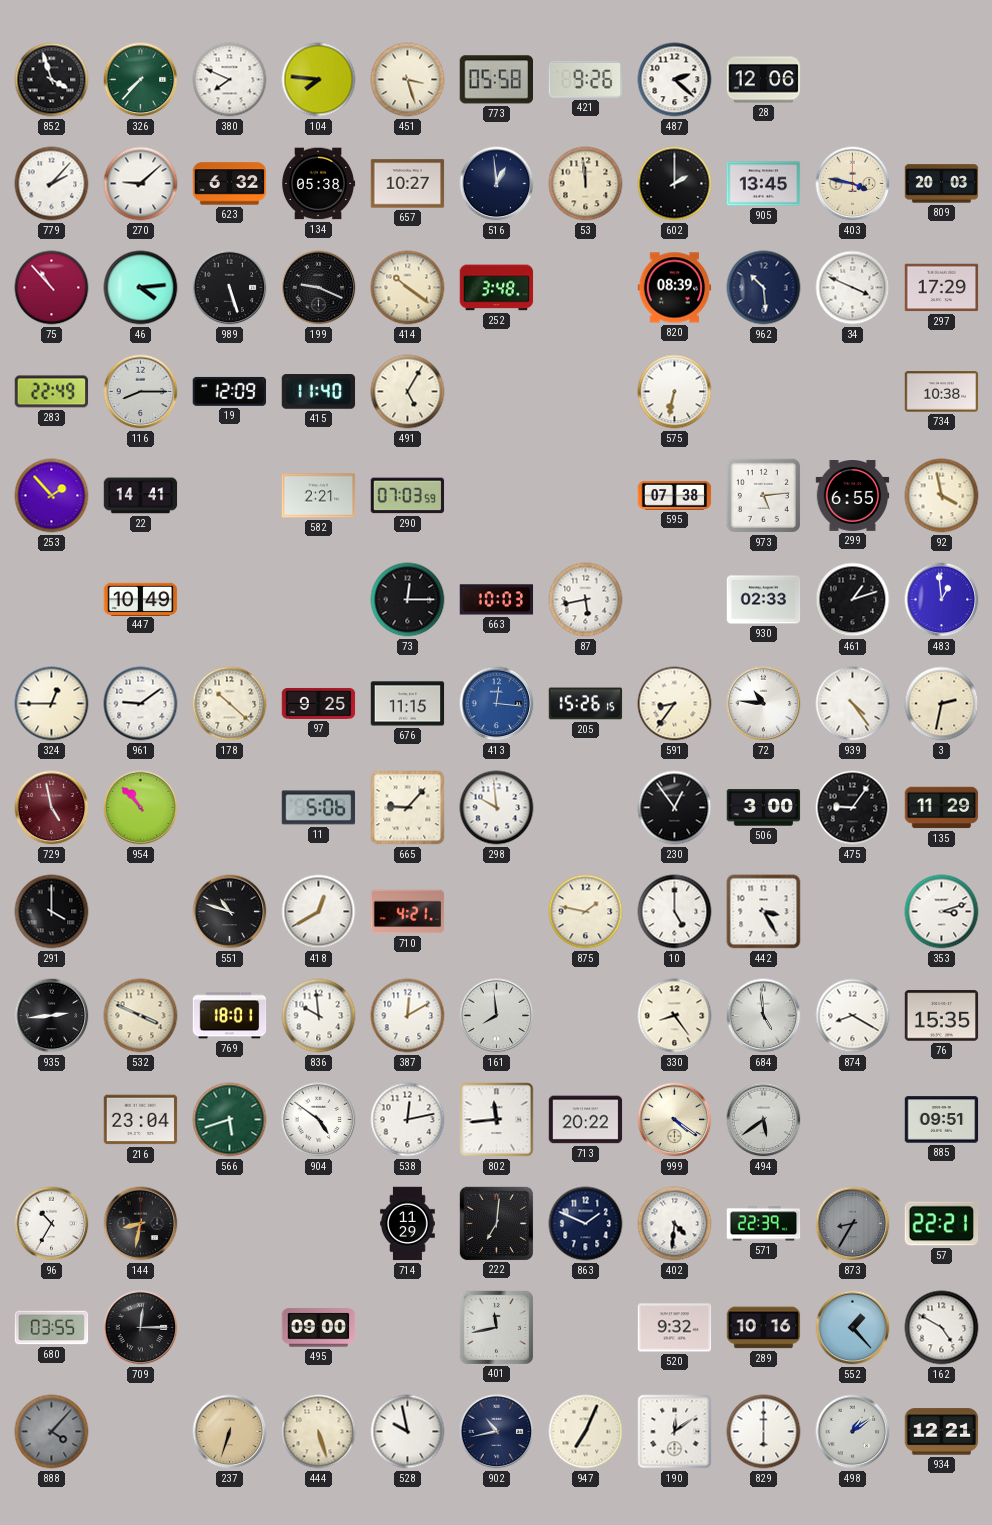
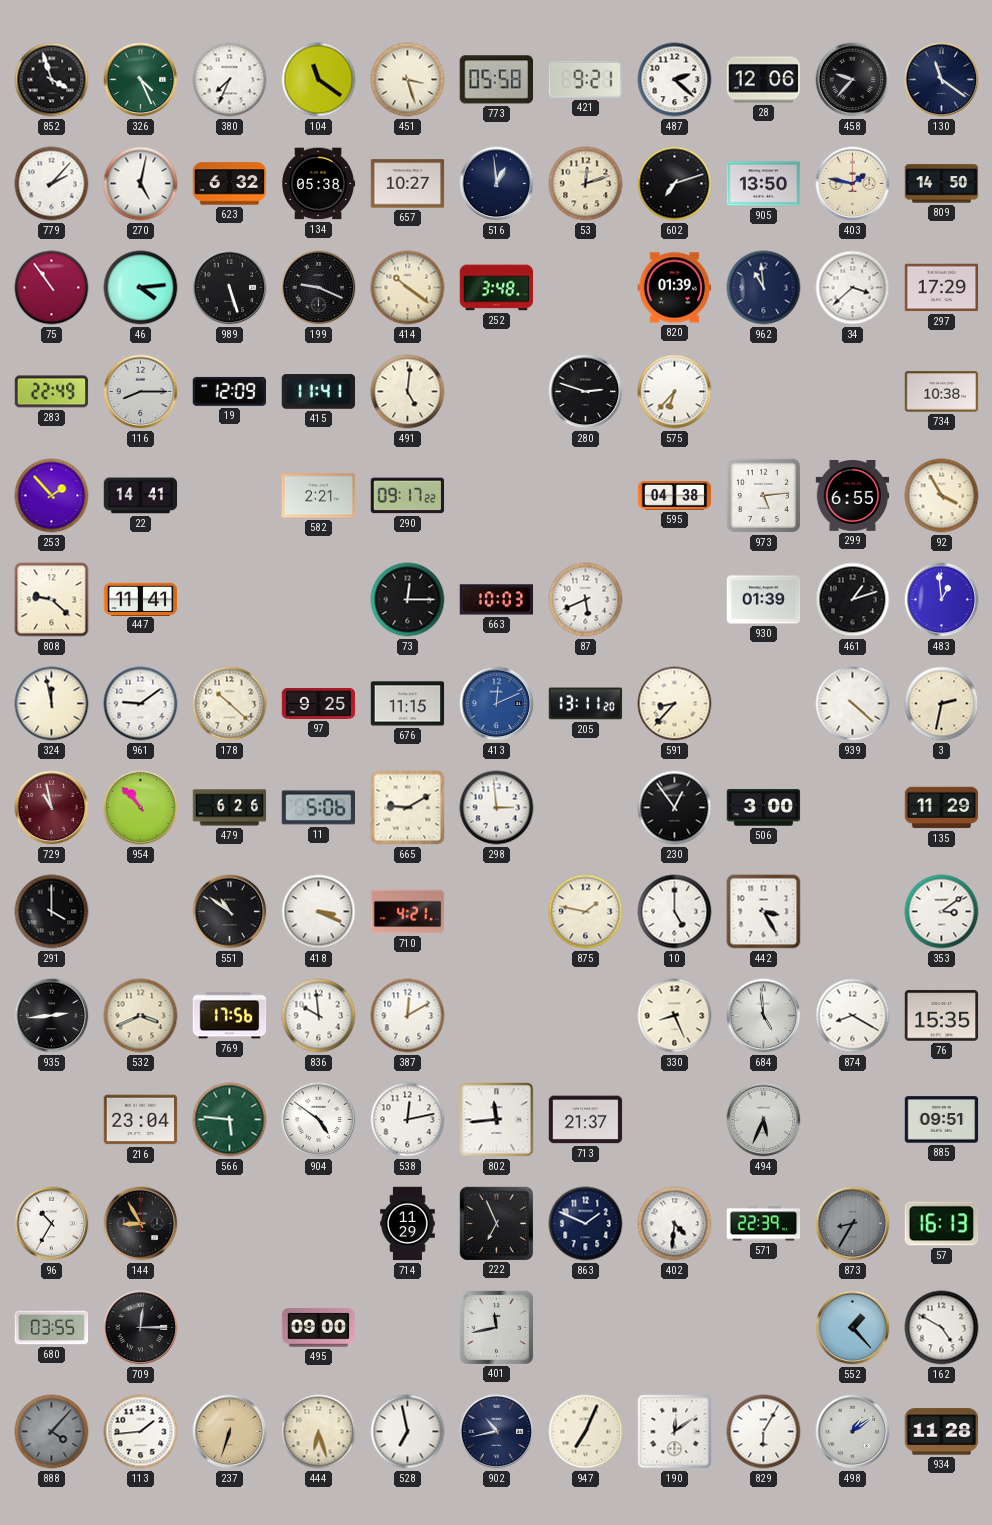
326: 7:37 -> 4:26 (141, 80)
380: 7:49 -> 7:34 (230, 80)
104: 7:46 -> 11:21 (319, 80)
421: 9:26 -> 9:21 (585, 79)
458: none -> 9:37 (853, 80)
130: none -> 11:21 (942, 80)
270: 9:08 -> 5:02 (141, 184)
53: 11:59 -> 12:12 (586, 184)
602: 2:00 -> 7:12 (675, 184)
905: 13:45 -> 13:50 (764, 184)
403: 3:47 -> 1:47 (853, 184)
809: 20:03 -> 14:50 (942, 184)
75: 10:53 -> 10:54 (52, 288)
820: 08:39 -> 01:39 (675, 288)
962: 10:29 -> 10:59 (764, 288)
34: 3:49 -> 3:38 (853, 288)
415: 11:40 -> 11:41 (319, 392)
491: 5:05 -> 5:01 (408, 392)
280: none -> 2:48 (586, 392)
575: 6:32 -> 6:37 (675, 392)
290: 07:03 -> 09:17 (408, 496)
595: 07:38 -> 04:38 (675, 495)
92: 3:58 -> 3:55 (942, 496)
808: none -> 9:22 (52, 600)
447: 10:49 -> 11:41 (141, 599)
87: 5:43 -> 5:41 (586, 600)
930: 02:33 -> 01:39 (764, 600)
324: 12:45 -> 11:58 (52, 704)
413: 12:16 -> 12:11 (497, 704)
205: 15:26 -> 13:11 (586, 704)
591: 8:36 -> 8:37 (675, 704)
72: 10:46 -> none (764, 704)
939: 4:24 -> 4:22 (853, 704)
729: 4:58 -> 10:58 (52, 808)
479: none -> 6:26 (230, 808)
665: 9:07 -> 9:10 (408, 808)
298: 9:59 -> 2:59 (497, 808)
475: 9:06 -> none (853, 808)
551: 10:48 -> 10:51 (230, 912)
418: 12:40 -> 3:19 (319, 912)
353: 3:12 -> 3:09 (942, 912)
532: 3:49 -> 3:41 (141, 1016)
769: 18:01 -> 17:56 (230, 1016)
161: 7:59 -> none (497, 1016)
330: 8:24 -> 8:26 (675, 1016)
566: 5:42 -> 5:46 (230, 1120)
713: 20:22 -> 21:37 (586, 1120)
999: 4:21 -> none (675, 1120)
494: 5:39 -> 5:34 (764, 1120)
144: 8:32 -> 8:55 (141, 1224)
222: 7:01 -> 6:56 (496, 1223)
57: 22:21 -> 16:13 (942, 1224)
520: 9:32 -> none (675, 1328)
289: 10:16 -> none (764, 1328)
113: none -> 1:44 (141, 1432)
444: 5:27 -> 6:27 (319, 1432)
528: 9:58 -> 6:58 (408, 1432)
829: 6:00 -> 6:05 (764, 1432)
934: 12:21 -> 11:28 (942, 1432)
